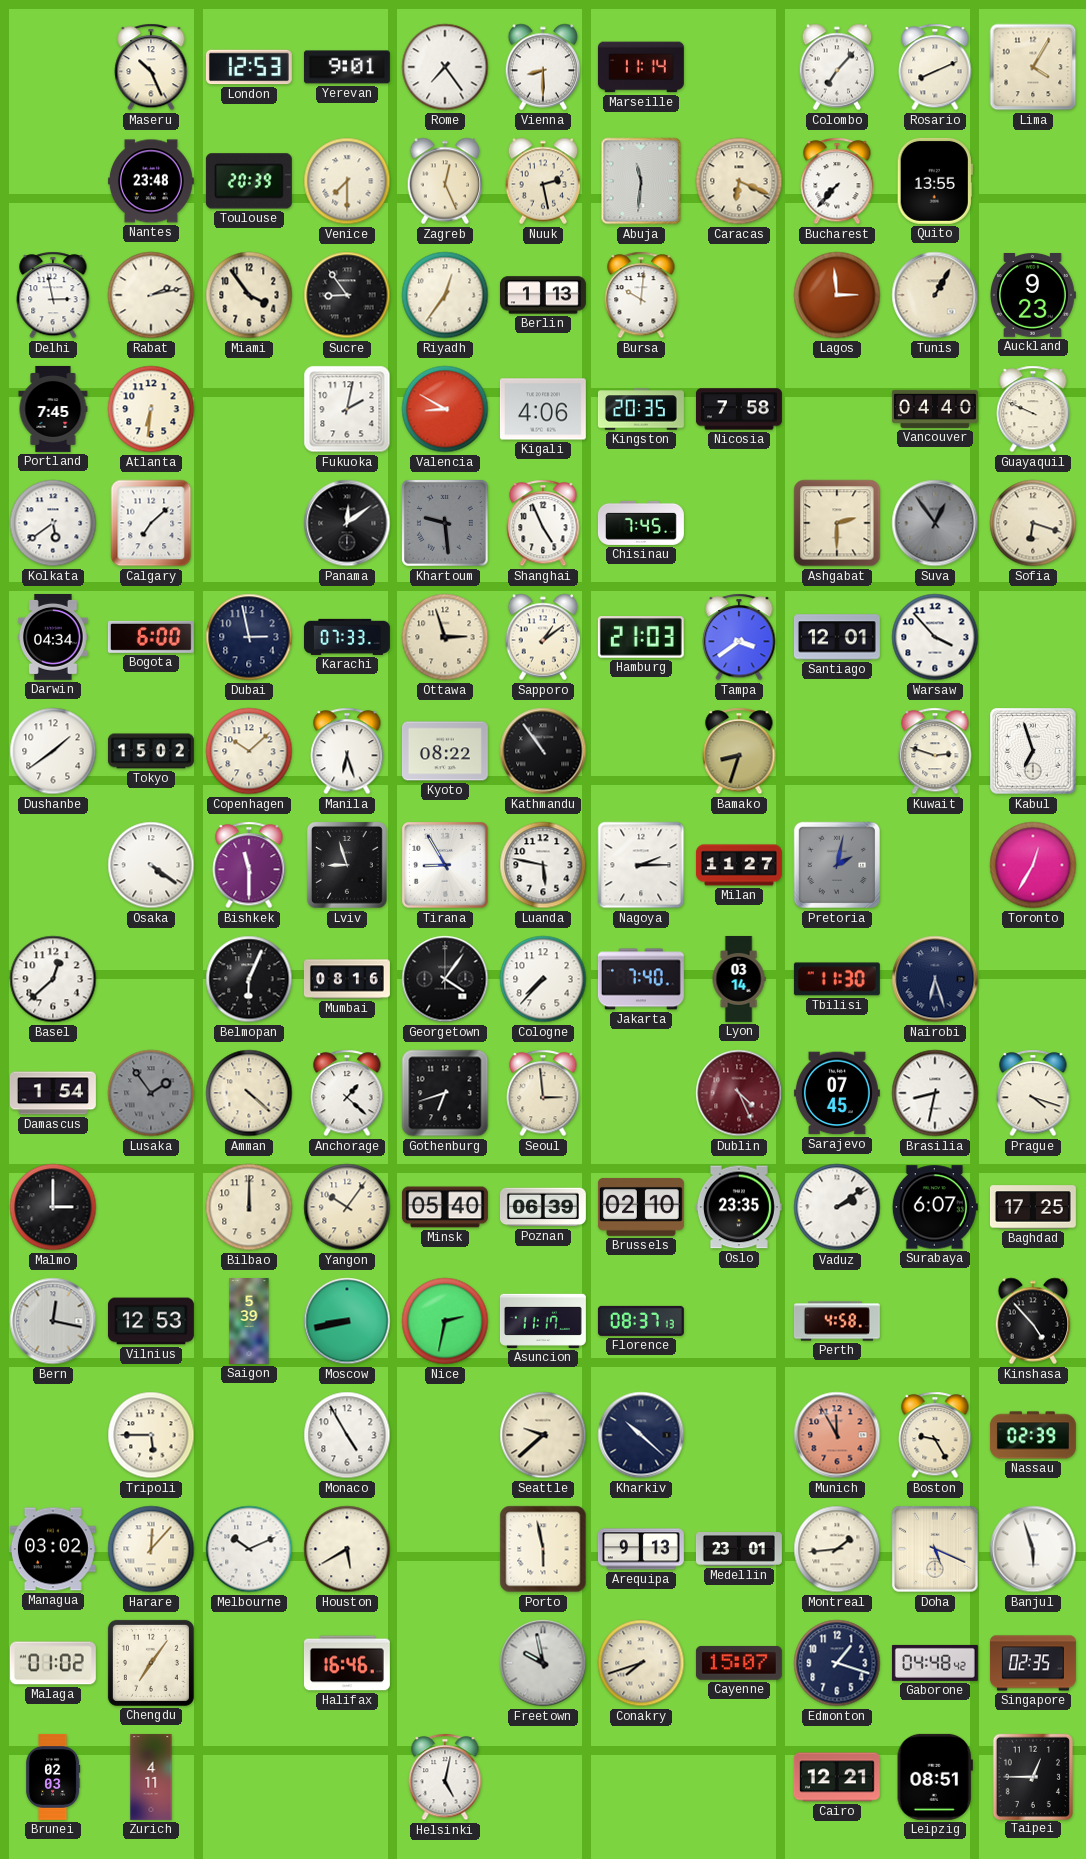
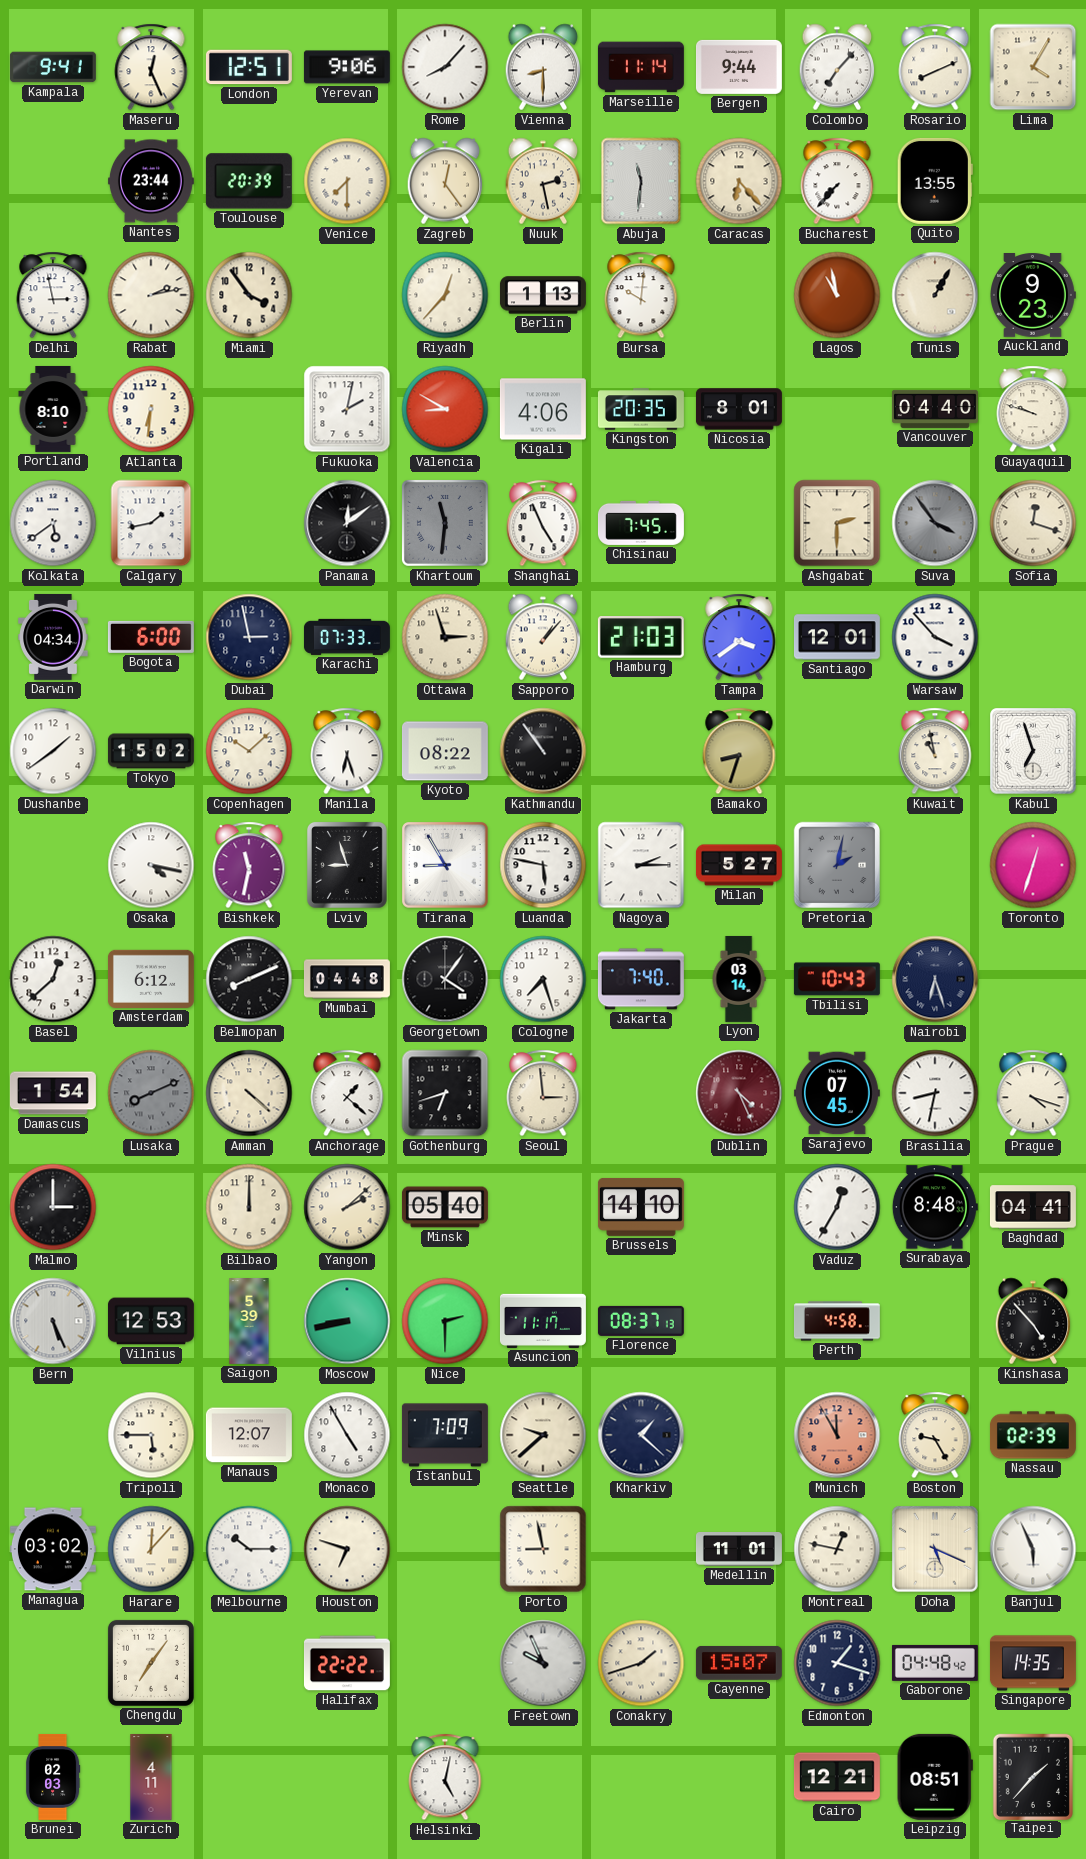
Kampala: none -> 9:41 (53, 67)
Maseru: 10:26 -> 12:26 (151, 67)
London: 12:53 -> 12:51 (249, 67)
Yerevan: 9:01 -> 9:06 (347, 67)
Rome: 7:24 -> 8:07 (445, 67)
Bergen: none -> 9:44 (739, 67)
Nantes: 23:48 -> 23:44 (151, 181)
Zagreb: 12:26 -> 12:24 (445, 181)
Caracas: 6:19 -> 6:23 (739, 181)
Sucre: 8:54 -> none (347, 295)
Riyadh: 12:36 -> 12:37 (445, 295)
Lagos: 2:59 -> 10:58 (837, 295)
Portland: 7:45 -> 8:10 (53, 409)
Nicosia: 7:58 -> 8:01 (739, 409)
Guayaquil: 9:49 -> 9:48 (1033, 409)
Calgary: 7:08 -> 1:43 (151, 523)
Khartoum: 9:29 -> 11:31 (446, 524)
Suva: 12:54 -> 3:54 (935, 523)
Sofia: 6:18 -> 12:18 (1033, 523)
Sapporo: 1:09 -> 1:07 (543, 637)
Kuwait: 2:48 -> 10:58 (935, 751)
Osaka: 4:21 -> 4:17 (151, 865)
Bishkek: 11:30 -> 11:32 (249, 865)
Milan: 11:27 -> 5:27 (739, 865)
Toronto: 12:35 -> 12:33 (1033, 865)
Amsterdam: none -> 6:12 (151, 979)
Belmopan: 6:04 -> 8:11 (249, 979)
Mumbai: 08:16 -> 04:48 (347, 979)
Cologne: 7:37 -> 7:27 (543, 979)
Tbilisi: 11:30 -> 10:43 (837, 979)
Lusaka: 1:54 -> 8:11 (151, 1093)
Yangon: 10:06 -> 2:08 (347, 1207)
Poznan: 06:39 -> none (543, 1207)
Brussels: 02:10 -> 14:10 (641, 1207)
Oslo: 23:35 -> none (739, 1207)
Vaduz: 2:09 -> 12:35 (837, 1207)
Surabaya: 6:07 -> 8:48 (935, 1207)
Baghdad: 17:25 -> 04:41 (1033, 1207)
Bern: 12:17 -> 5:26 (53, 1321)
Nice: 2:32 -> 2:30 (445, 1321)
Manaus: none -> 12:07 (249, 1435)
Istanbul: none -> 7:09 (445, 1435)
Kharkiv: 10:22 -> 1:22 (641, 1435)
Melbourne: 10:11 -> 10:15 (249, 1549)
Houston: 5:40 -> 6:48 (347, 1549)
Porto: 5:58 -> 8:58 (543, 1549)
Arequipa: 9:13 -> none (641, 1549)
Medellin: 23:01 -> 11:01 (739, 1550)
Montreal: 1:44 -> 12:47 (837, 1549)
Banjul: 5:57 -> 5:56 (1033, 1549)
Malaga: 01:02 -> none (53, 1663)
Halifax: 16:46 -> 22:22 (347, 1663)
Freetown: 9:58 -> 9:56 (543, 1663)
Conakry: 7:42 -> 1:42 (641, 1663)
Singapore: 02:35 -> 14:35 (1033, 1663)
Taipei: 12:45 -> 1:37 (1033, 1776)
